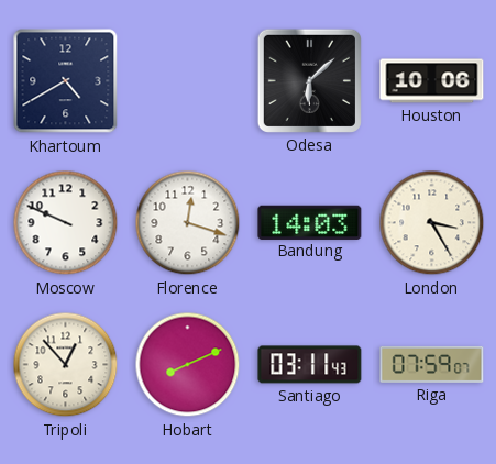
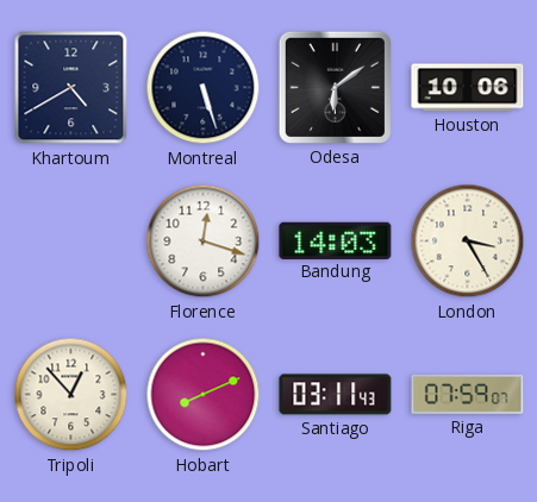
Montreal: none -> 5:27 (204, 88)
Odesa: 6:08 -> 6:09 (335, 87)
Moscow: 9:49 -> none (66, 223)
